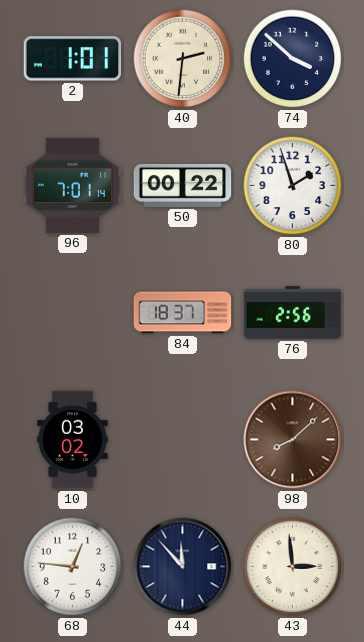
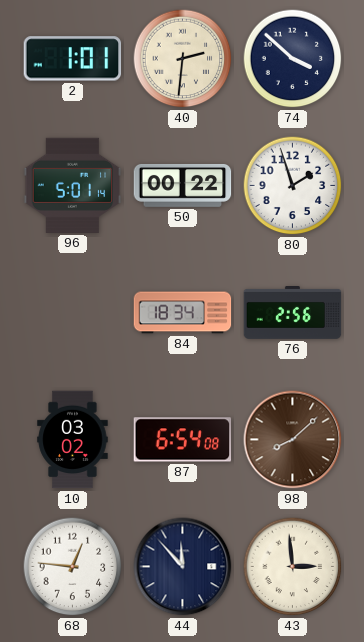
96: 7:01 -> 5:01 (73, 185)
84: 18:37 -> 18:34 (183, 313)
87: none -> 6:54 (183, 440)
